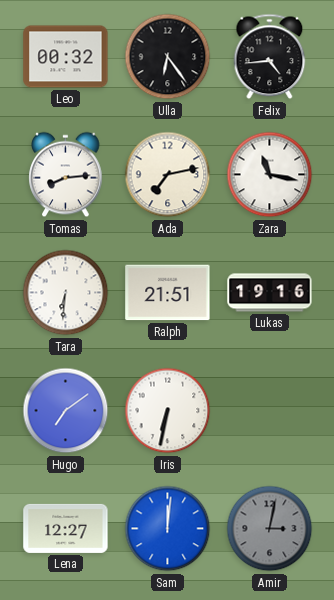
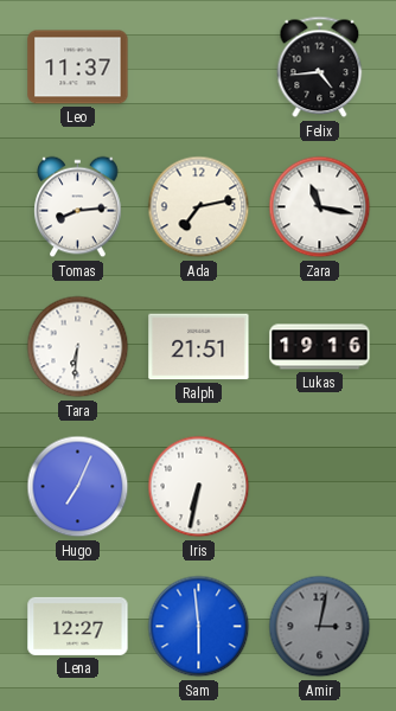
Leo: 00:32 -> 11:37 (78, 68)
Ulla: 6:24 -> none (168, 57)
Hugo: 7:09 -> 7:04 (78, 487)
Sam: 12:01 -> 5:59 (199, 627)
